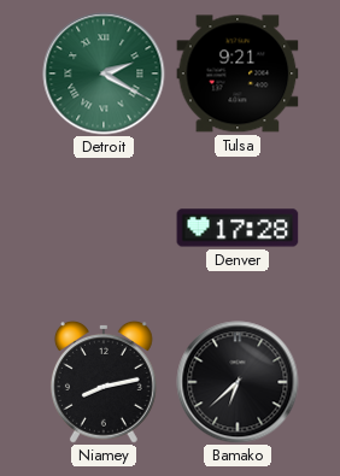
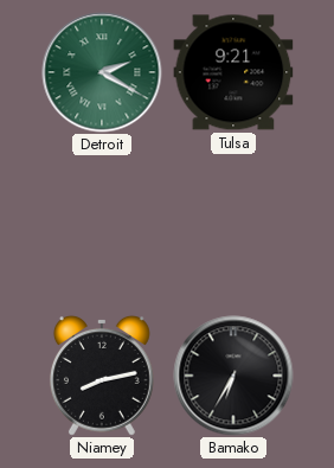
Denver: 17:28 -> none (238, 228)
Bamako: 6:38 -> 6:35 (233, 376)
